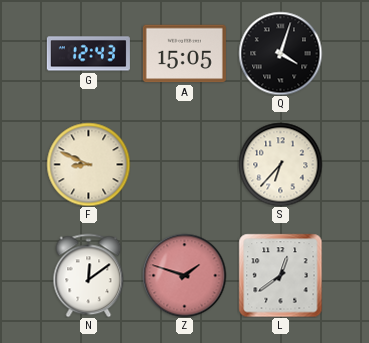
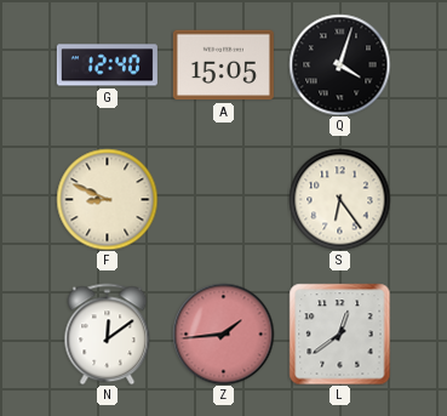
G: 12:43 -> 12:40 (107, 65)
S: 6:37 -> 6:24 (339, 199)
Z: 1:48 -> 1:44 (223, 334)
